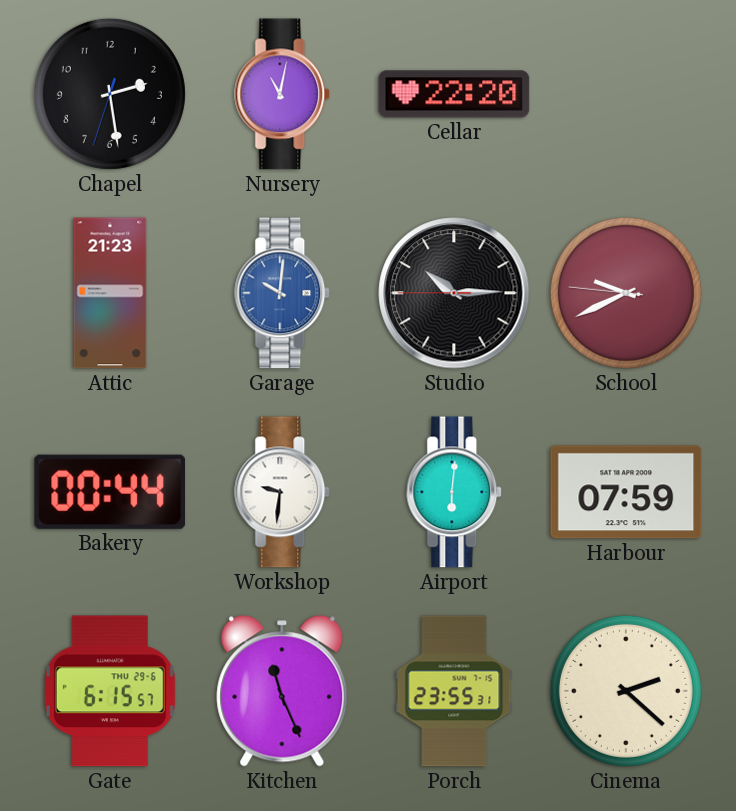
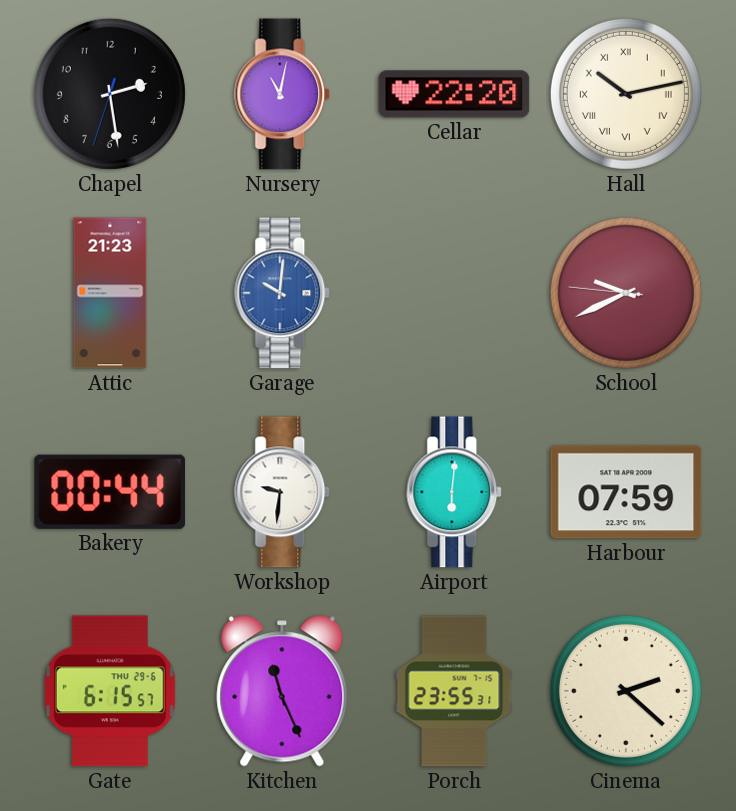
Hall: none -> 10:13 (626, 94)
Studio: 10:14 -> none (454, 293)
